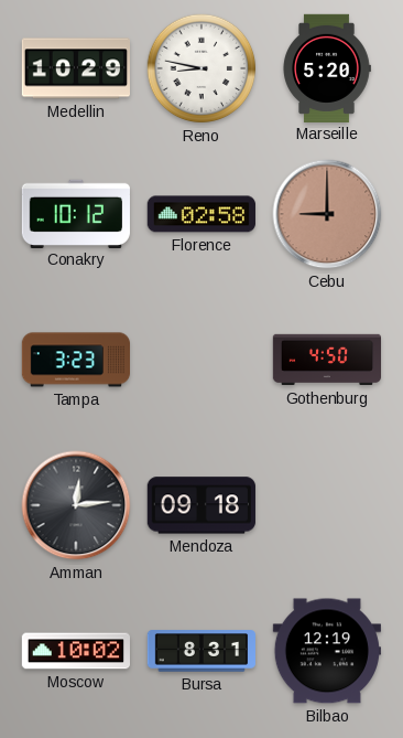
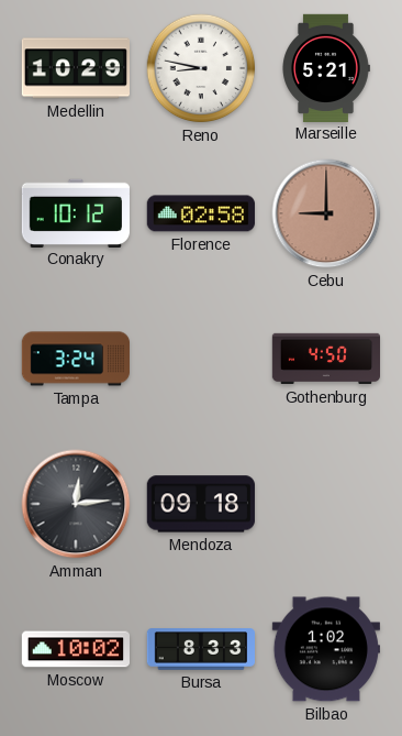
Marseille: 5:20 -> 5:21 (326, 67)
Tampa: 3:23 -> 3:24 (75, 359)
Bursa: 8:31 -> 8:33 (200, 649)
Bilbao: 12:19 -> 1:02 (325, 649)
